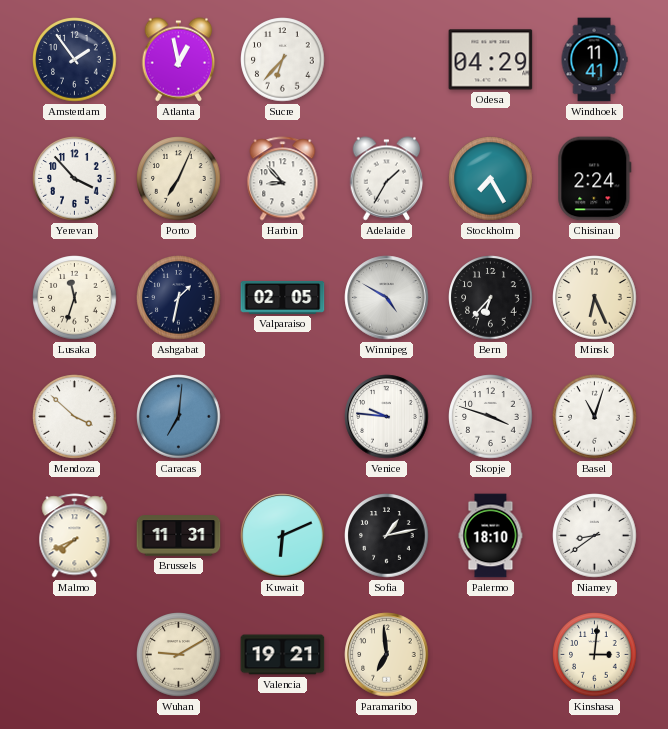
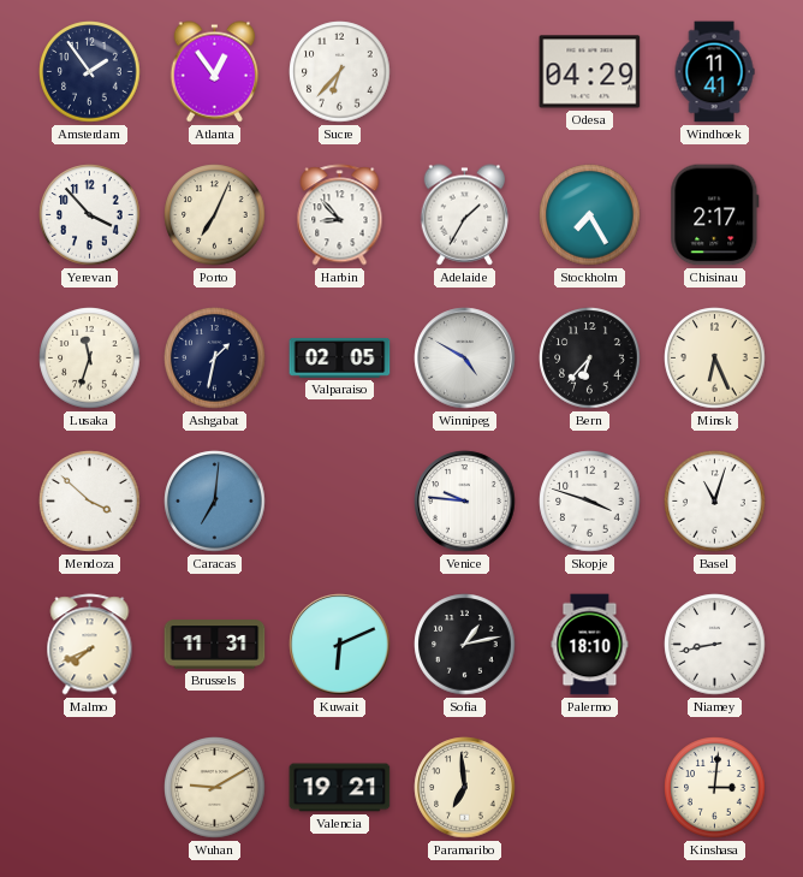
Atlanta: 12:58 -> 12:54 (215, 72)
Chisinau: 2:24 -> 2:17 (715, 215)
Niamey: 8:39 -> 8:43 (715, 645)
